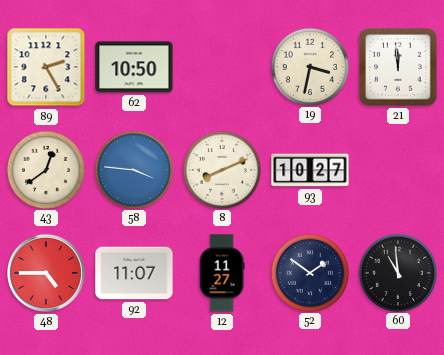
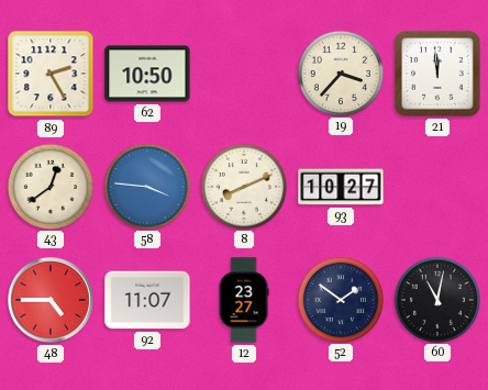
19: 3:32 -> 3:37 (340, 73)
12: 11:27 -> 23:27 (244, 300)
60: 10:59 -> 11:02 (436, 299)
